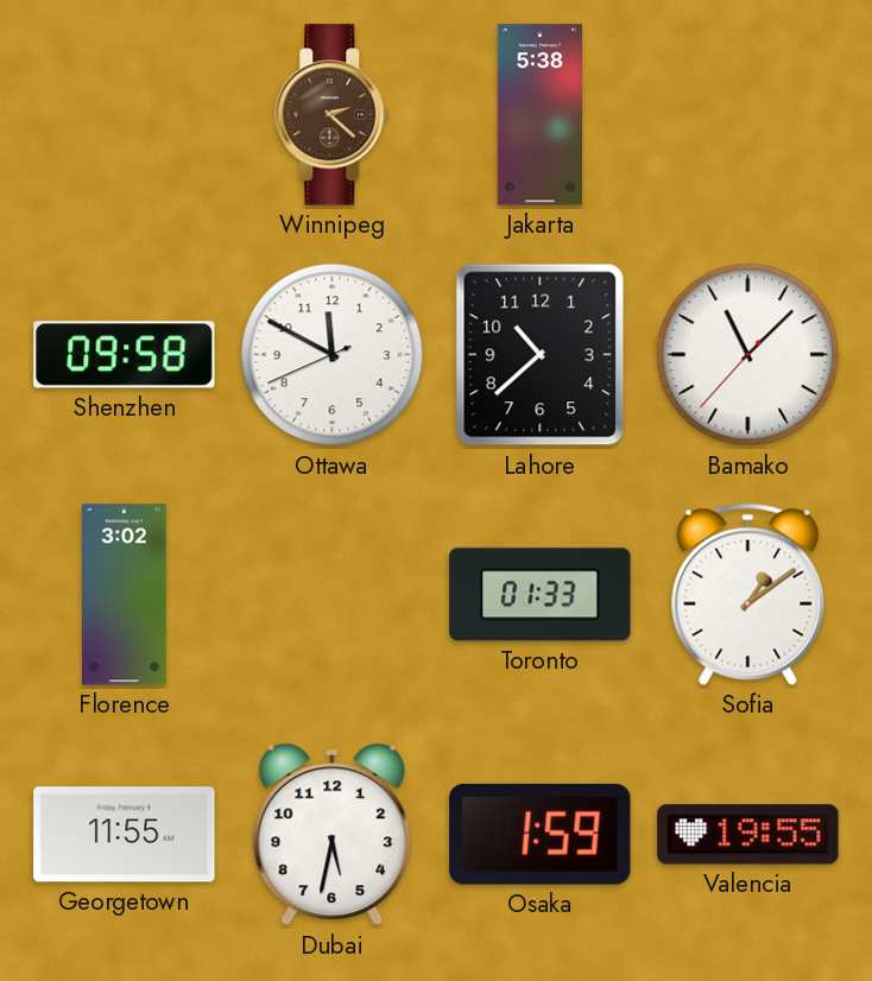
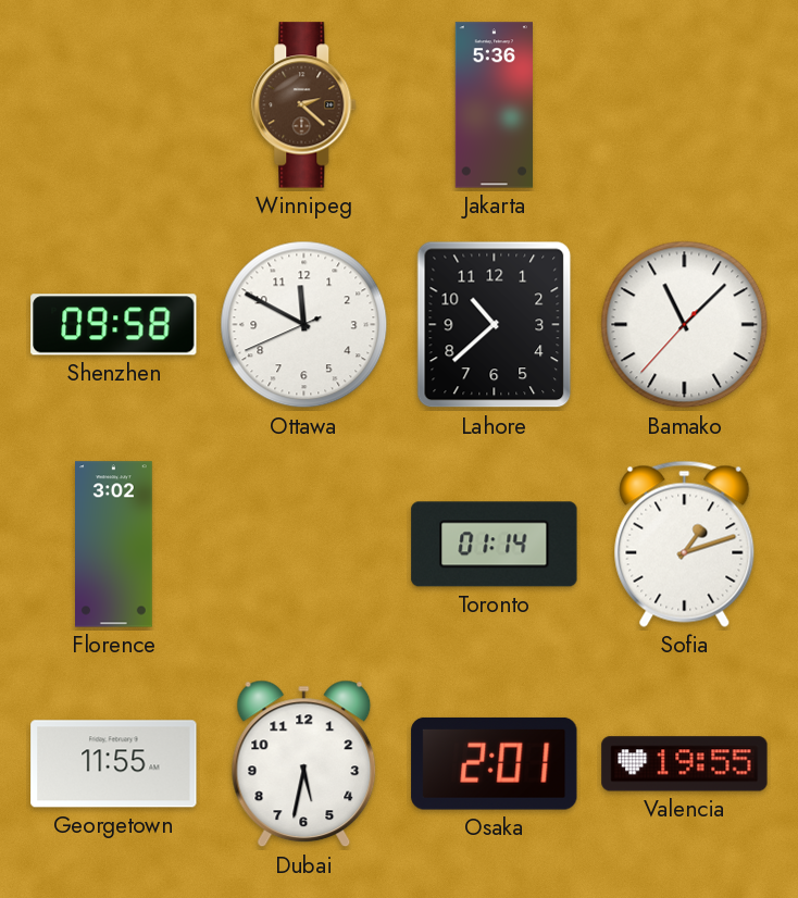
Jakarta: 5:38 -> 5:36 (494, 105)
Toronto: 01:33 -> 01:14 (495, 545)
Sofia: 1:09 -> 1:12 (685, 544)
Osaka: 1:59 -> 2:01 (495, 763)
